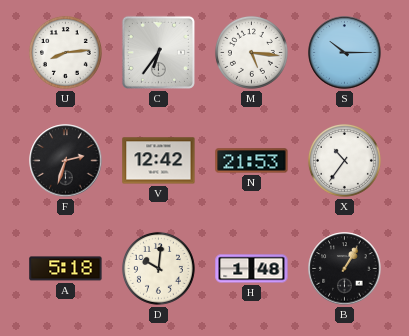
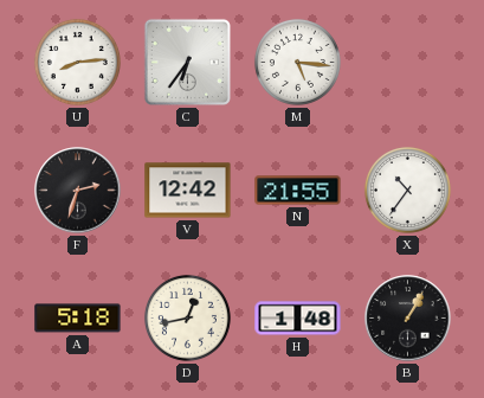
S: 10:15 -> none (345, 53)
N: 21:53 -> 21:55 (298, 191)
D: 10:01 -> 12:43 (187, 317)
